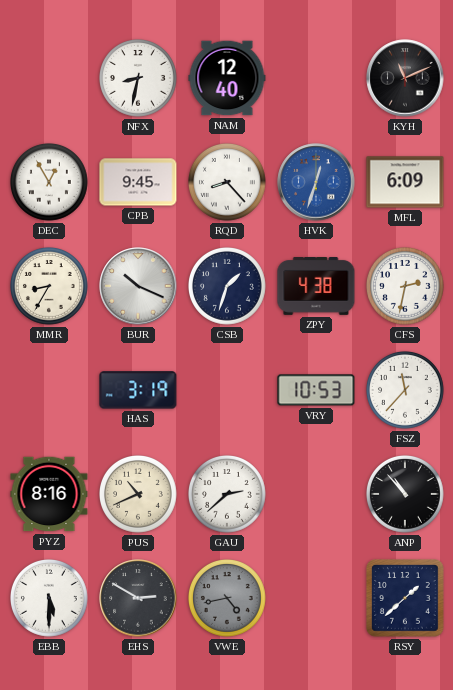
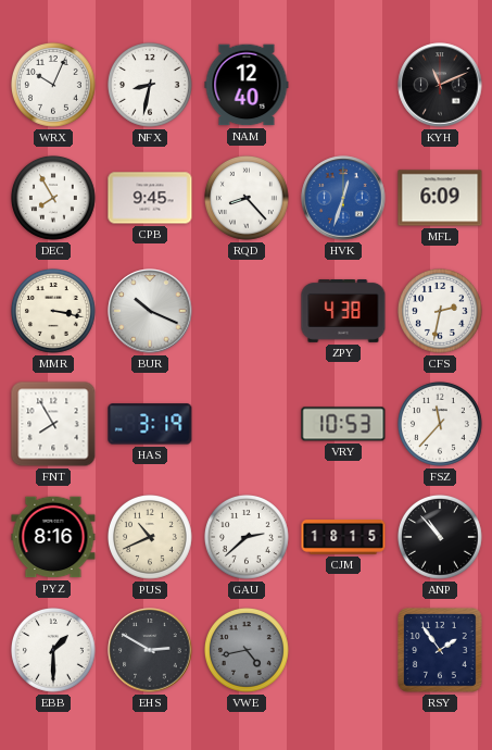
WRX: none -> 10:04 (54, 86)
DEC: 12:55 -> 7:55 (54, 199)
MMR: 8:35 -> 3:17 (54, 312)
CSB: 1:33 -> none (228, 287)
FNT: none -> 7:55 (53, 424)
CJM: none -> 18:15 (343, 538)
EBB: 5:30 -> 1:30 (54, 651)
RSY: 1:38 -> 1:54 (440, 650)
